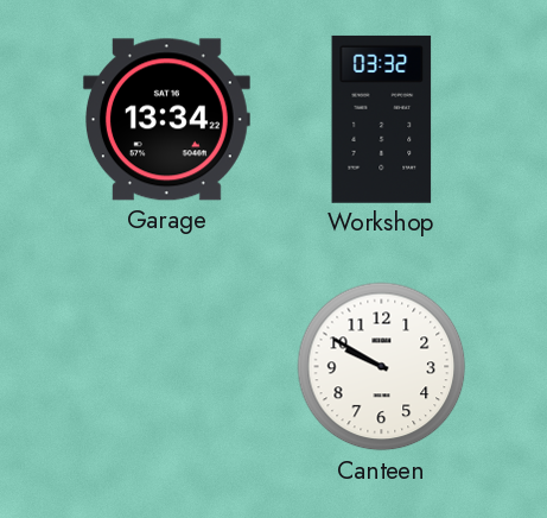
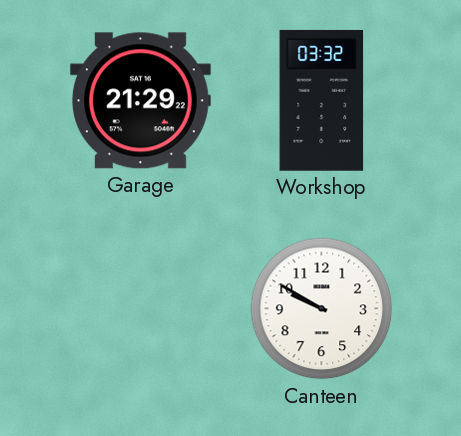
Garage: 13:34 -> 21:29 (140, 101)
